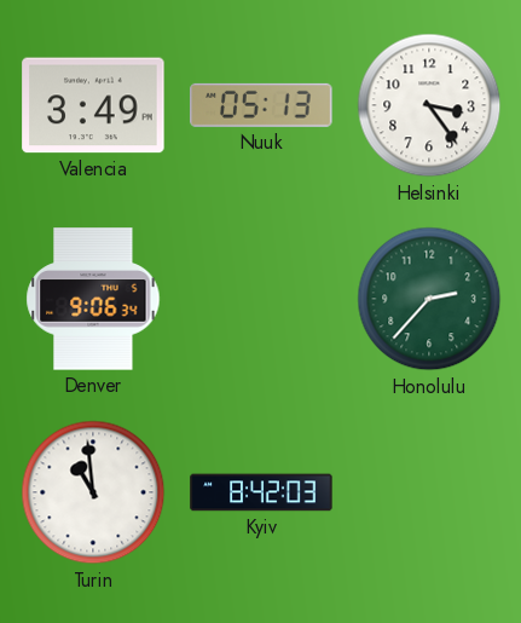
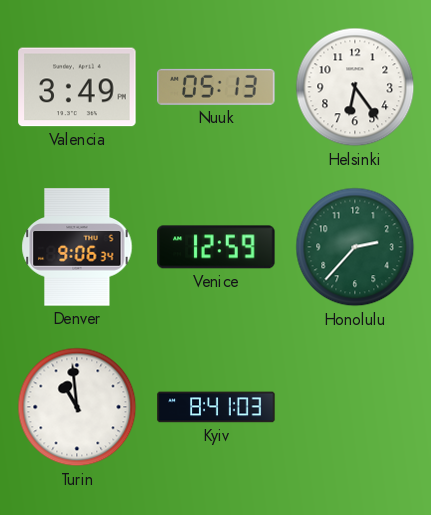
Helsinki: 3:24 -> 6:24 (355, 87)
Venice: none -> 12:59 (216, 247)
Kyiv: 8:42 -> 8:41 (216, 407)
